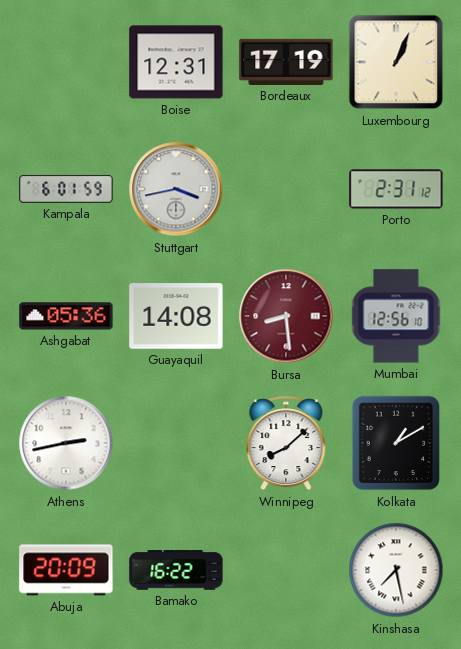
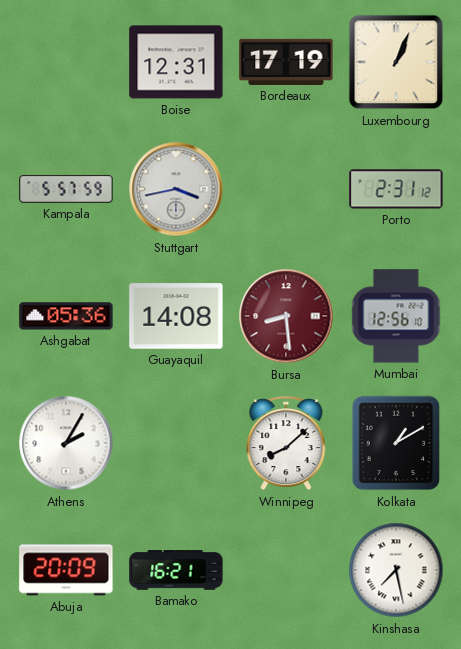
Kampala: 6:01 -> 5:57 (66, 189)
Athens: 2:43 -> 2:05 (66, 443)
Bamako: 16:22 -> 16:21 (176, 570)
